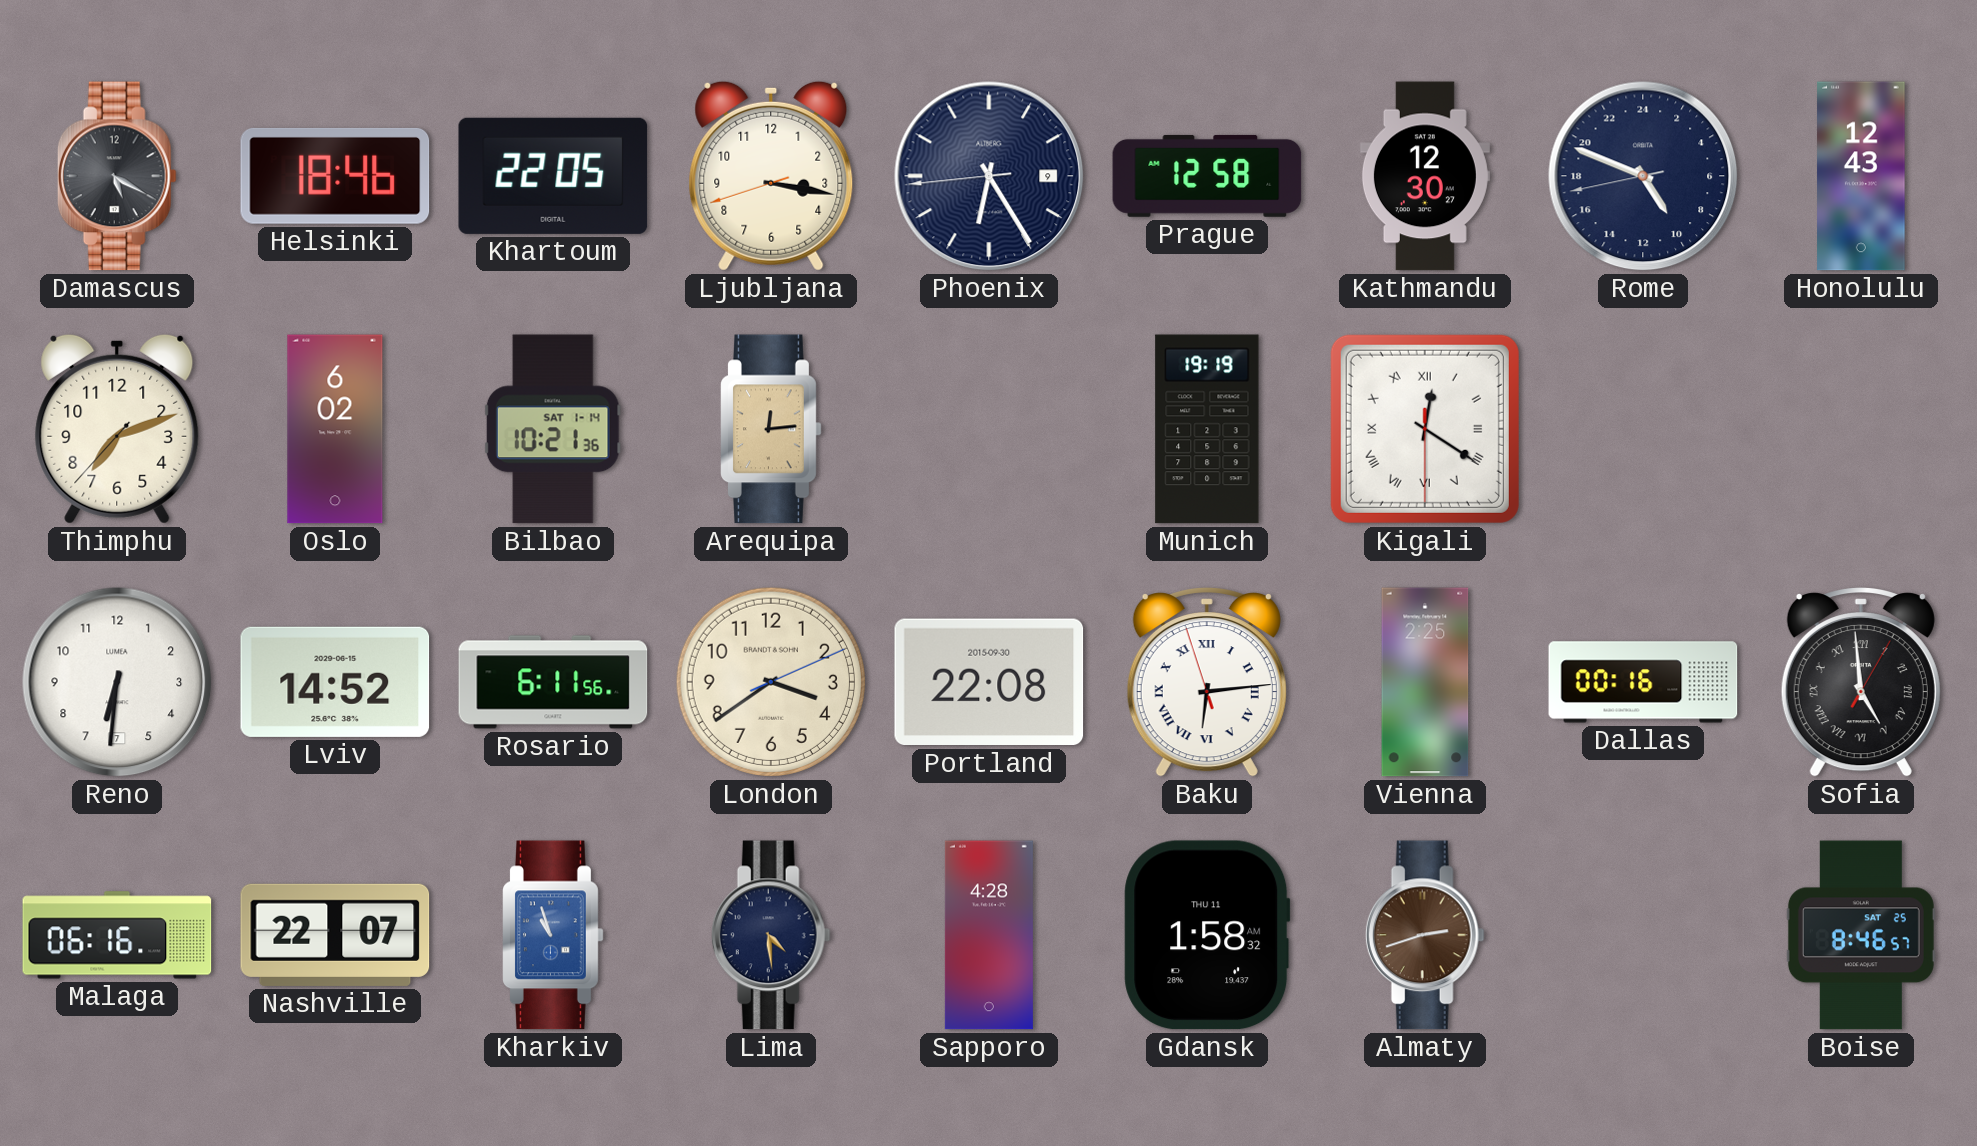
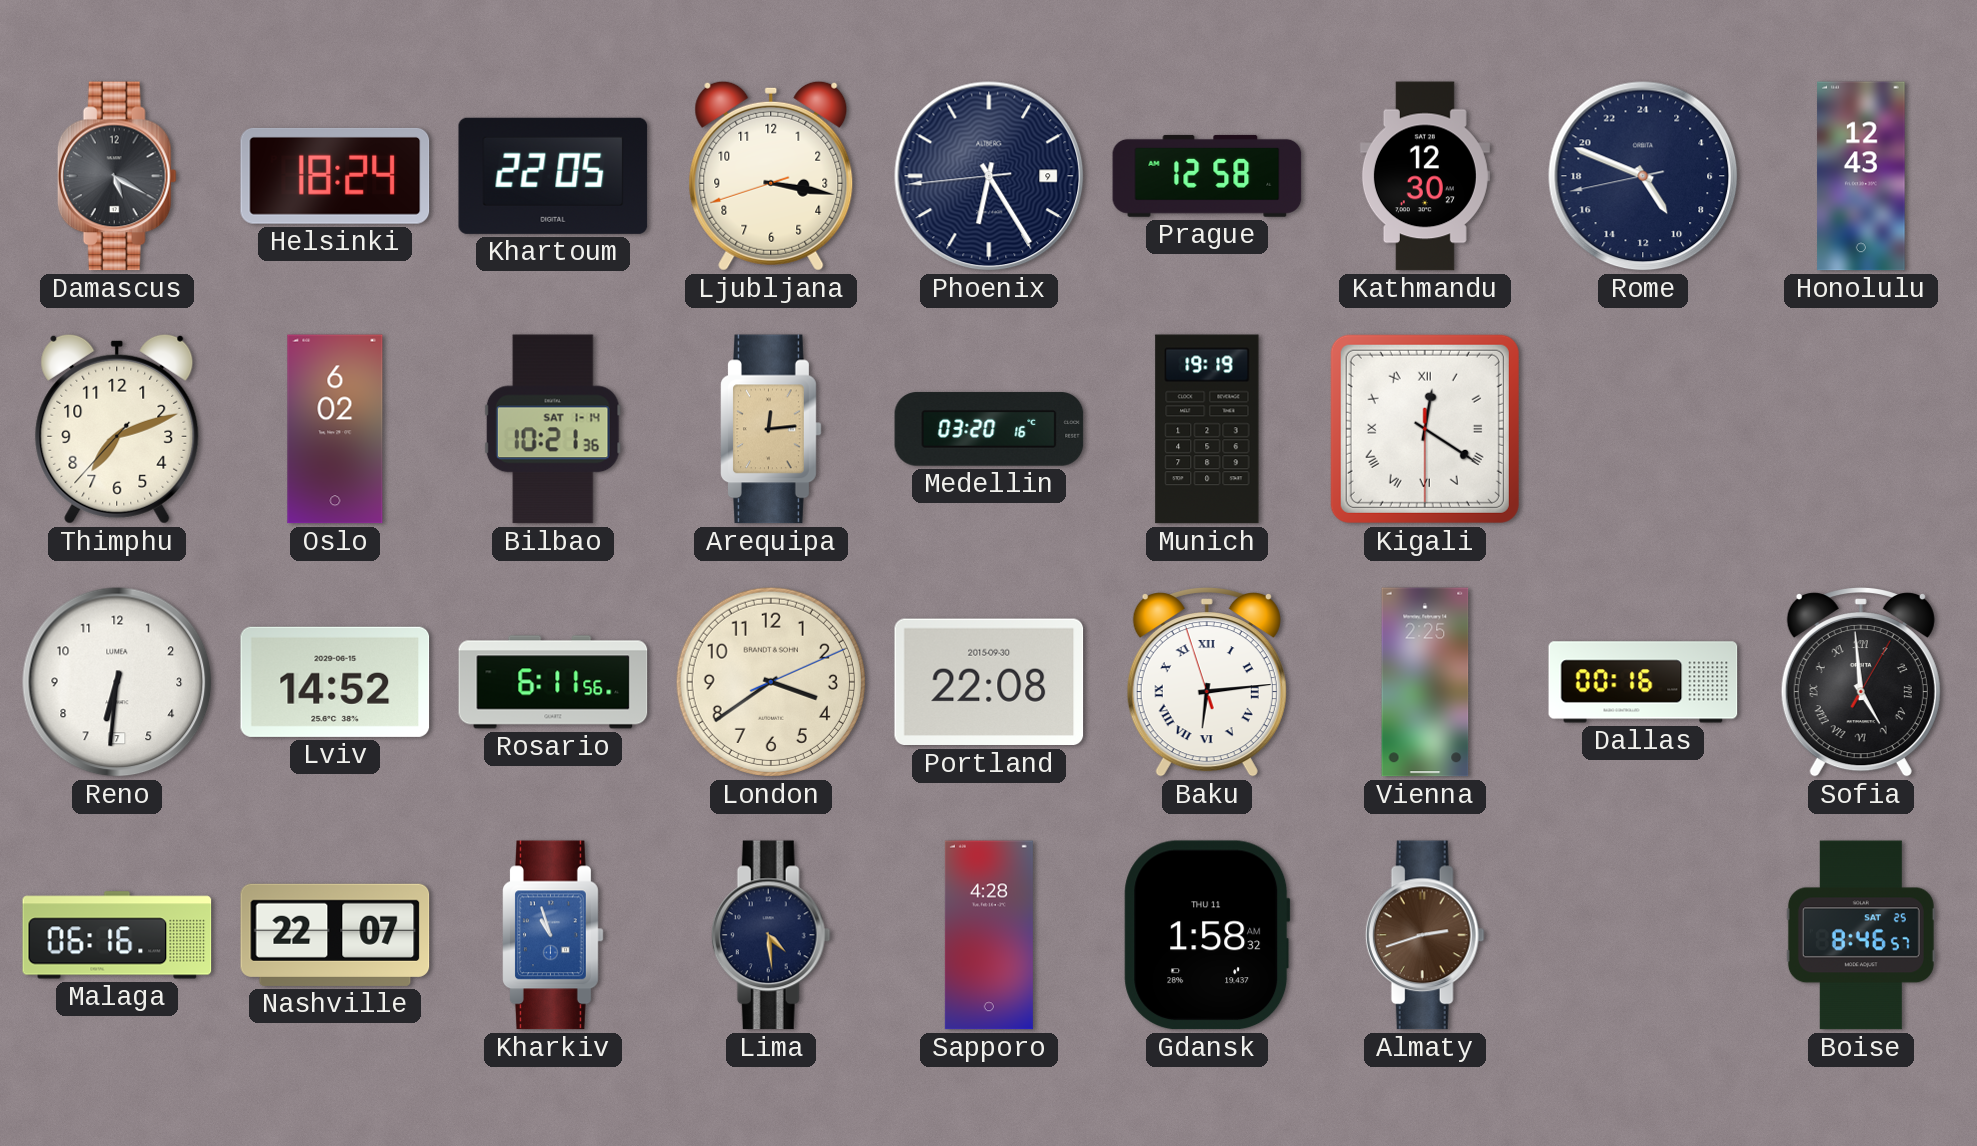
Helsinki: 18:46 -> 18:24 (335, 176)
Medellin: none -> 03:20 (989, 429)
